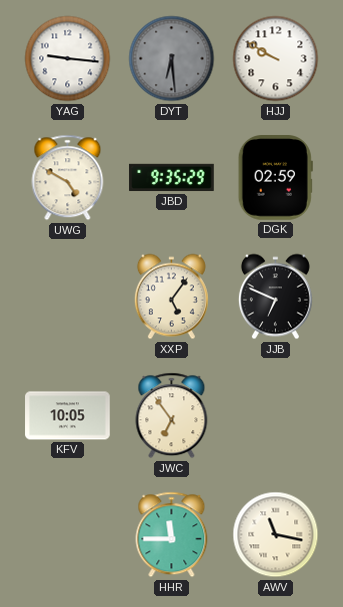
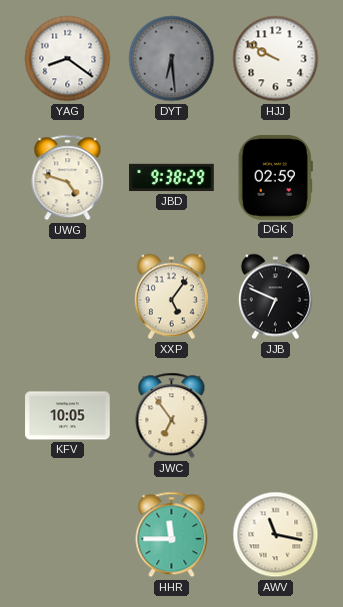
YAG: 9:16 -> 8:21 (68, 59)
UWG: 4:50 -> 4:48 (68, 178)
JBD: 9:35 -> 9:38 (172, 178)
